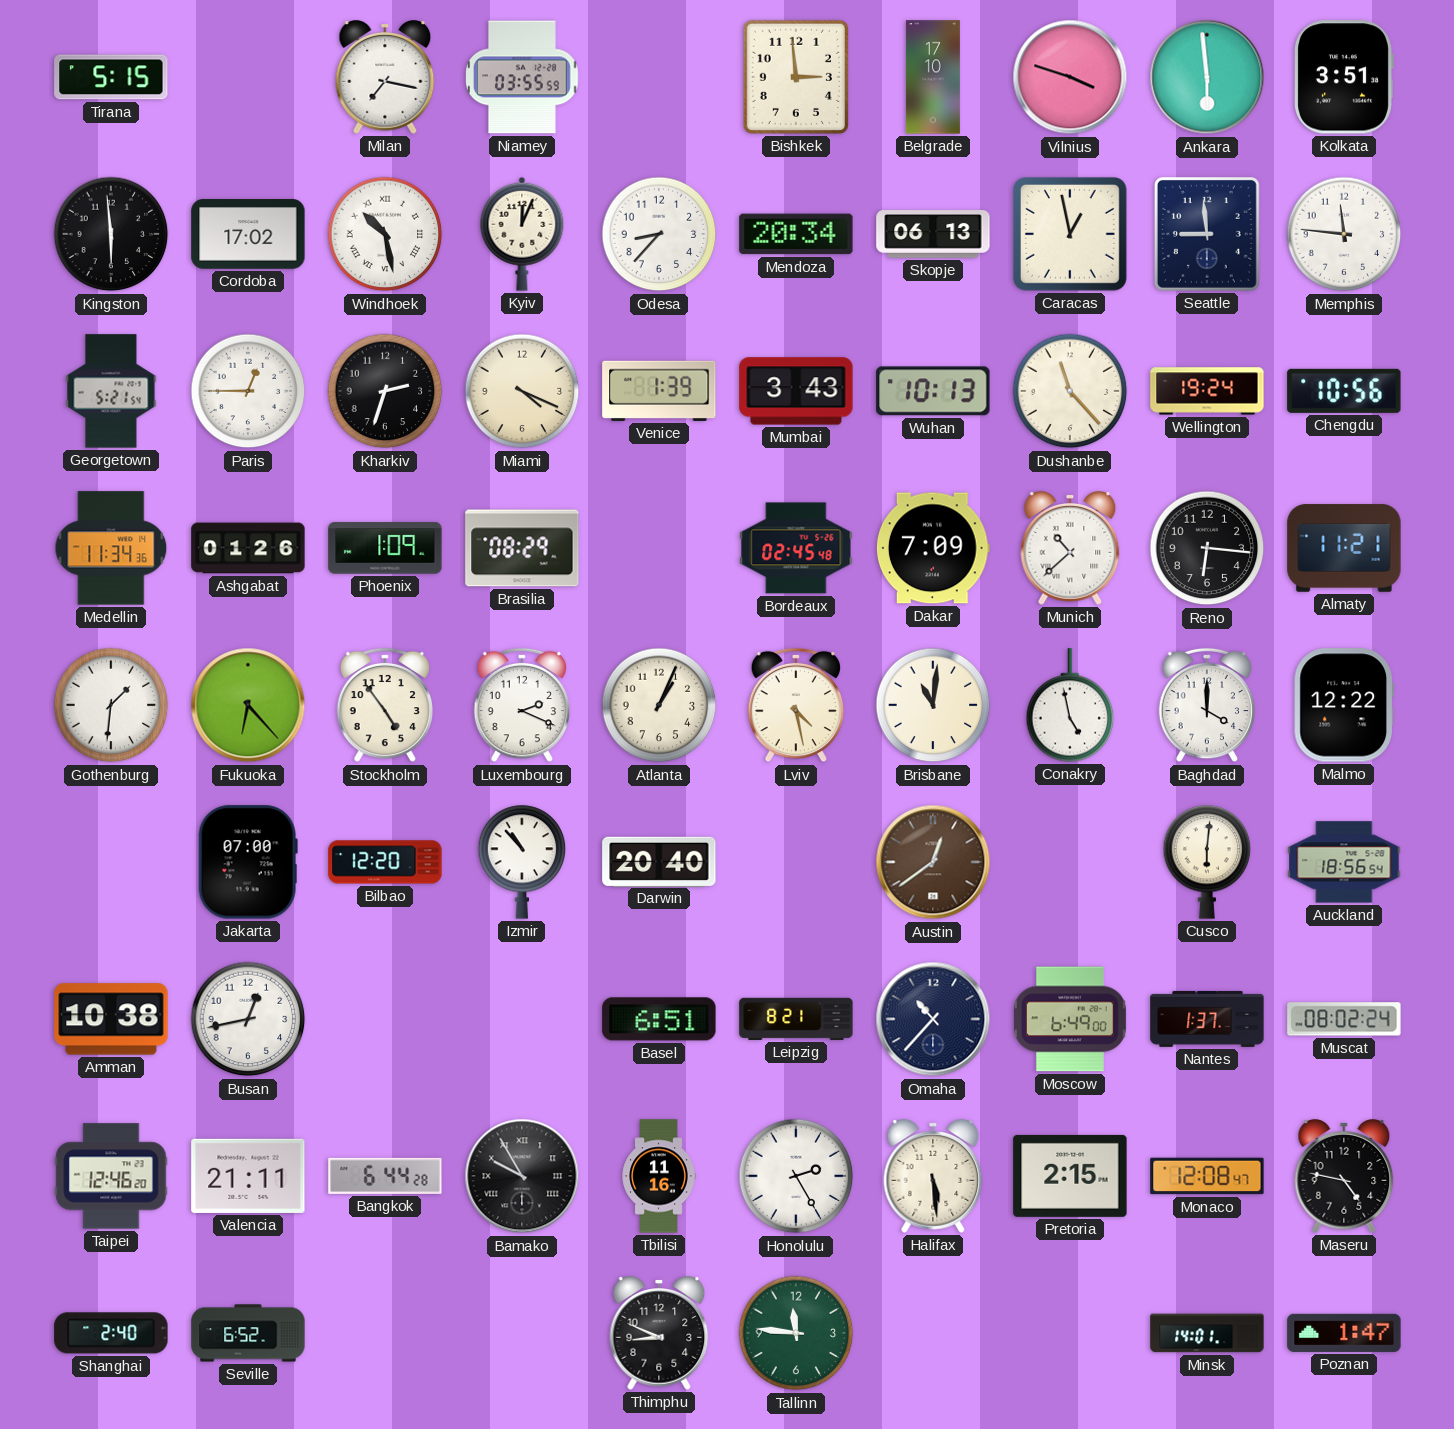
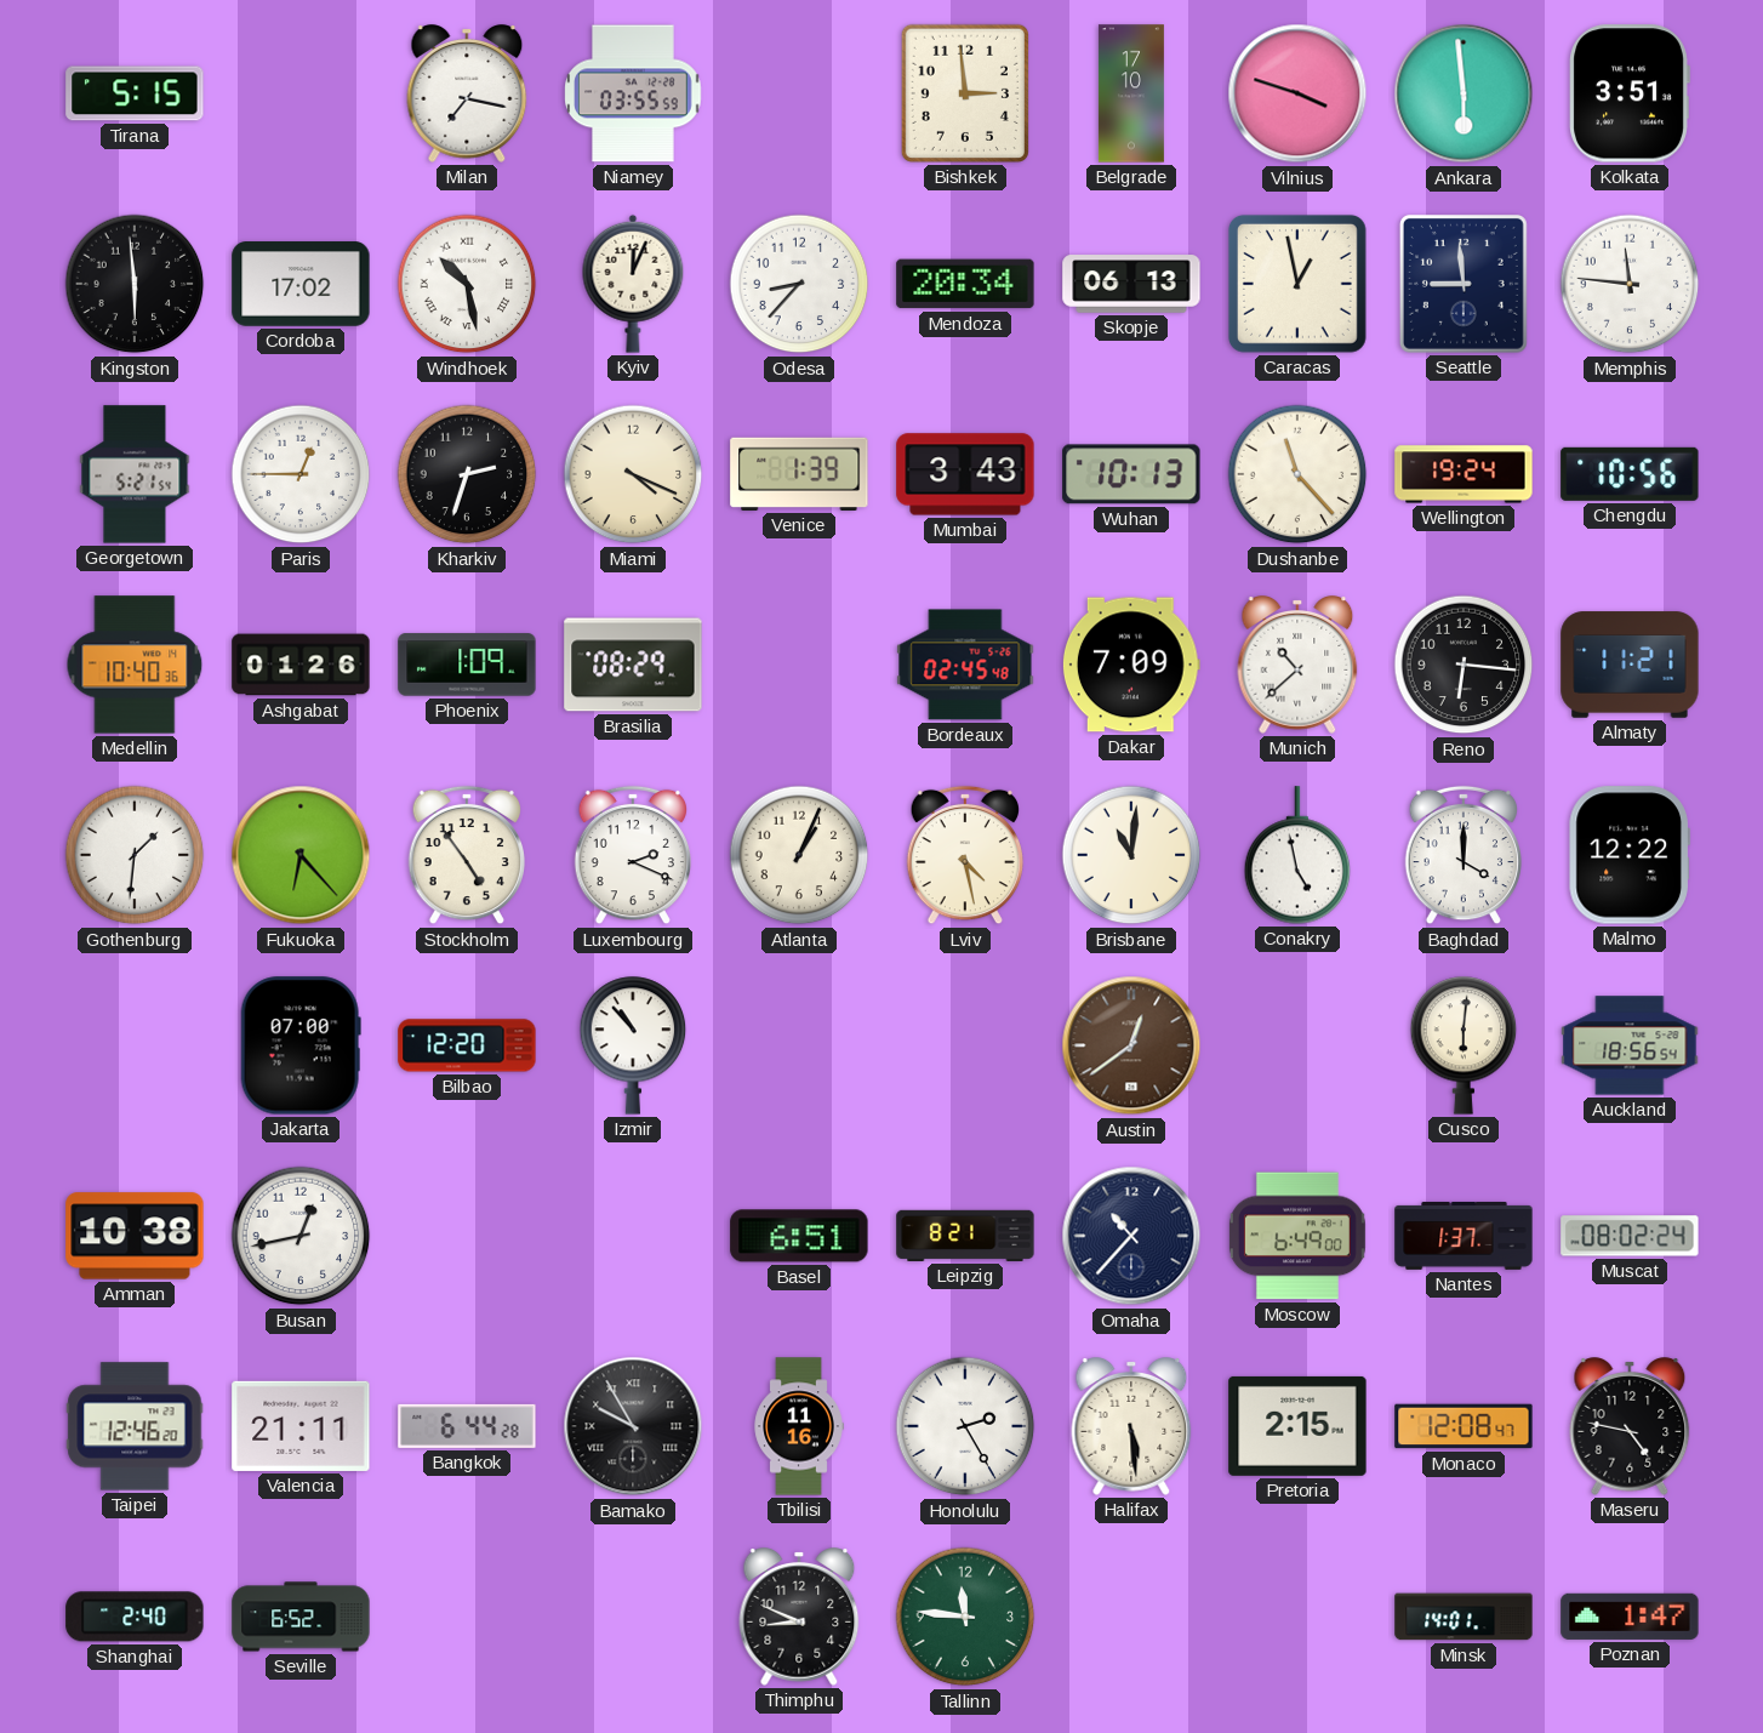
Medellin: 11:34 -> 10:40 (135, 665)
Darwin: 20:40 -> none (659, 861)
